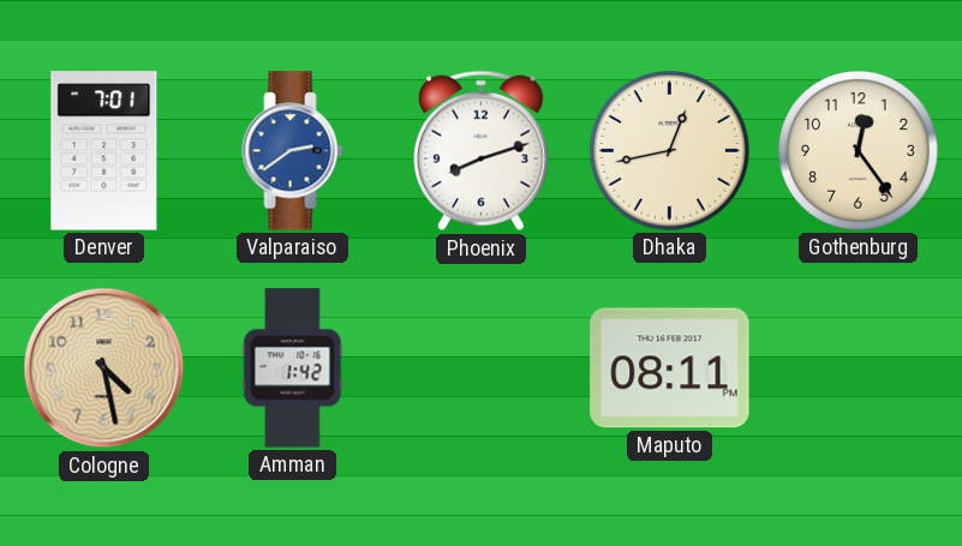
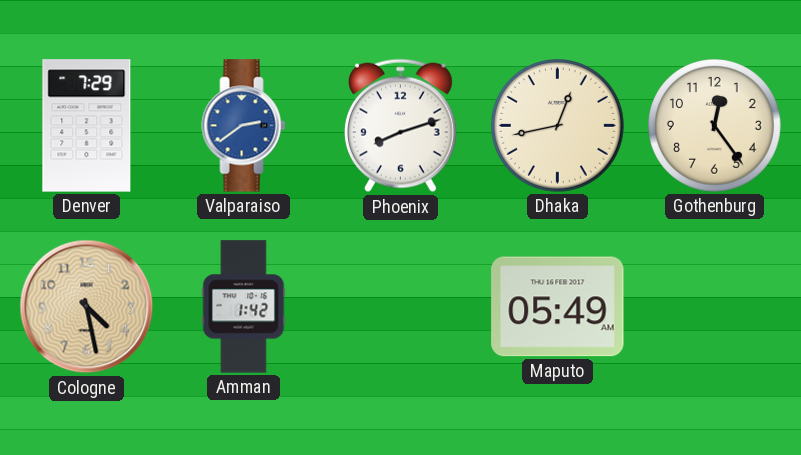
Denver: 7:01 -> 7:29 (87, 126)
Maputo: 08:11 -> 05:49 (558, 307)
